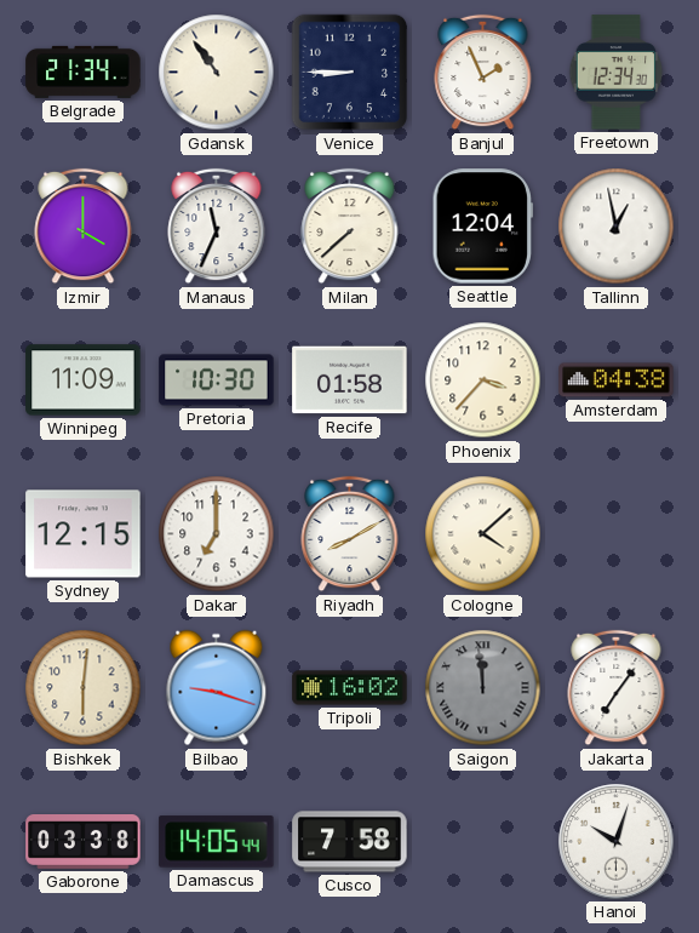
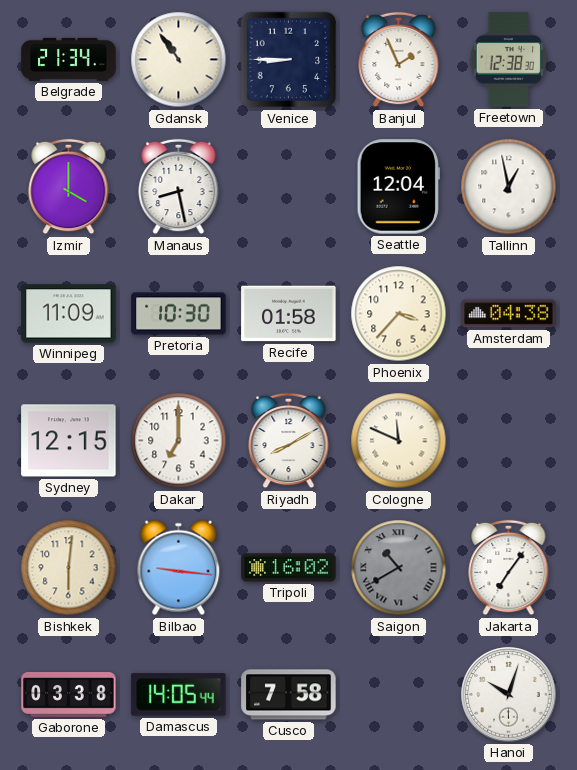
Freetown: 12:34 -> 12:38 (509, 60)
Manaus: 11:34 -> 8:28 (179, 187)
Milan: 7:38 -> none (350, 227)
Cologne: 4:08 -> 11:49 (399, 441)
Bilbao: 9:18 -> 9:16 (179, 568)
Saigon: 11:59 -> 10:40 (399, 568)
